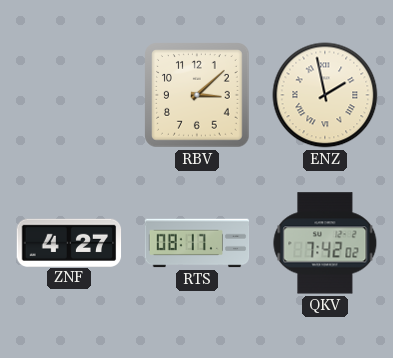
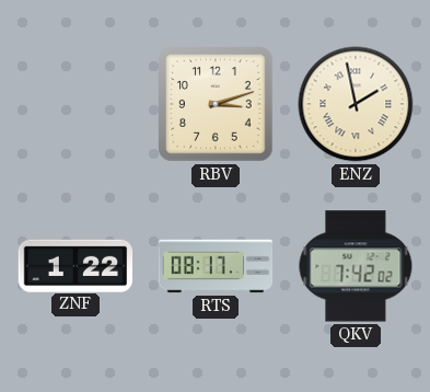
RBV: 3:08 -> 3:12 (217, 105)
ZNF: 4:27 -> 1:22 (75, 265)
